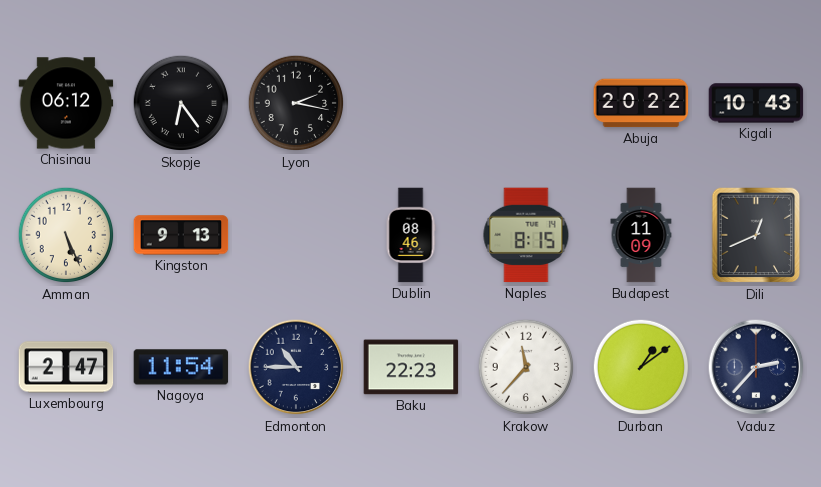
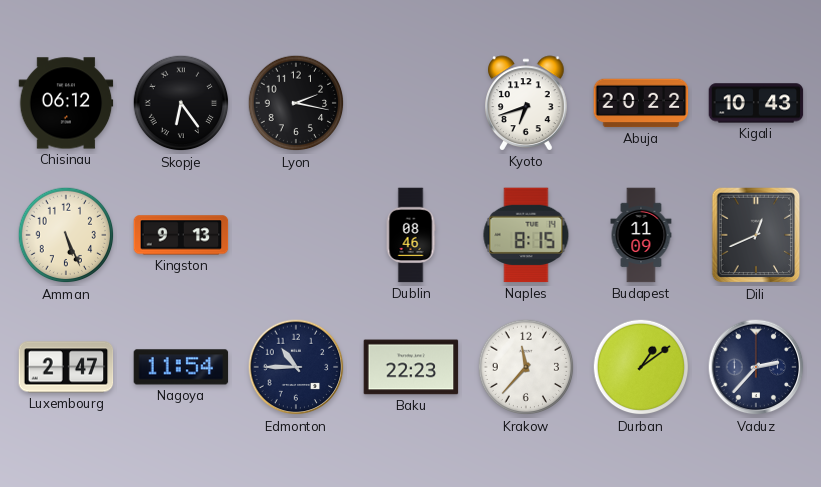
Kyoto: none -> 6:42 (527, 103)
